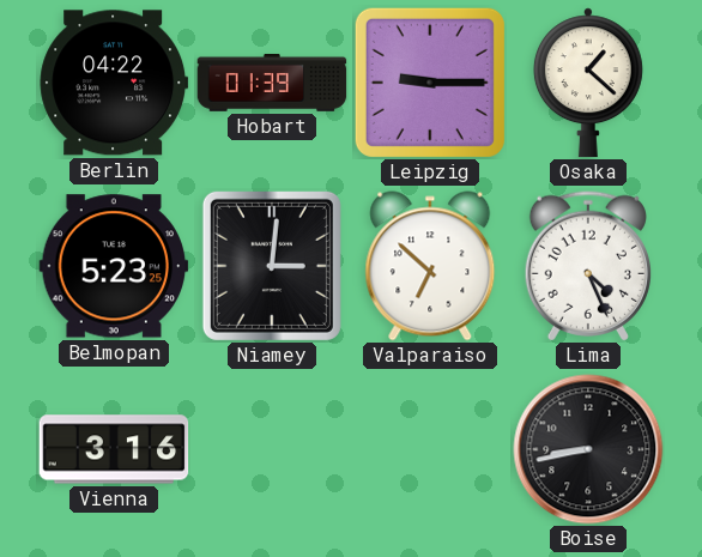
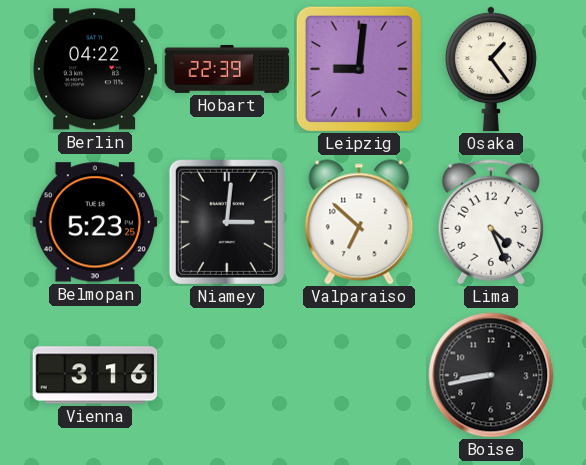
Hobart: 01:39 -> 22:39 (227, 69)
Leipzig: 9:15 -> 9:01 (359, 69)
Osaka: 1:22 -> 1:24 (491, 69)
